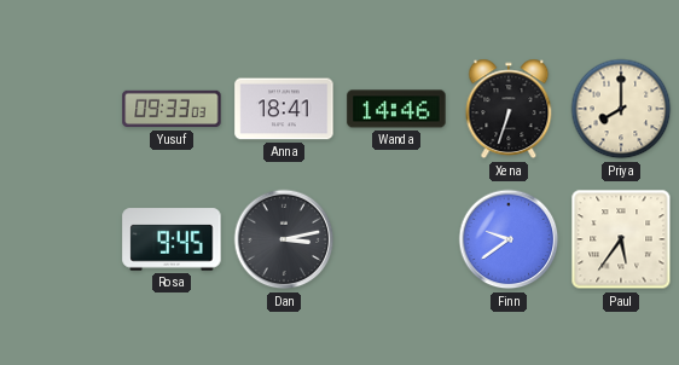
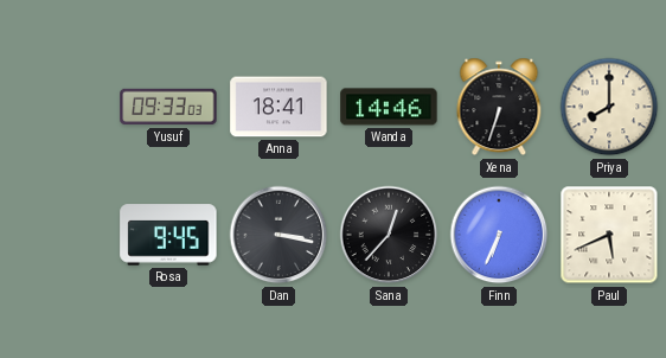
Dan: 3:13 -> 3:17 (278, 235)
Sana: none -> 12:37 (389, 235)
Finn: 9:39 -> 6:34 (499, 235)
Paul: 5:36 -> 5:41 (609, 235)
